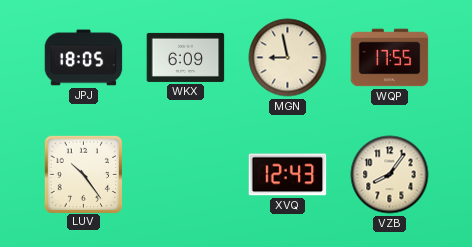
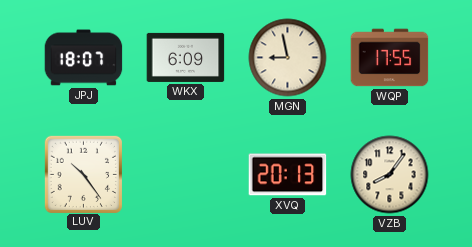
JPJ: 18:05 -> 18:07 (84, 58)
XVQ: 12:43 -> 20:13 (288, 175)
